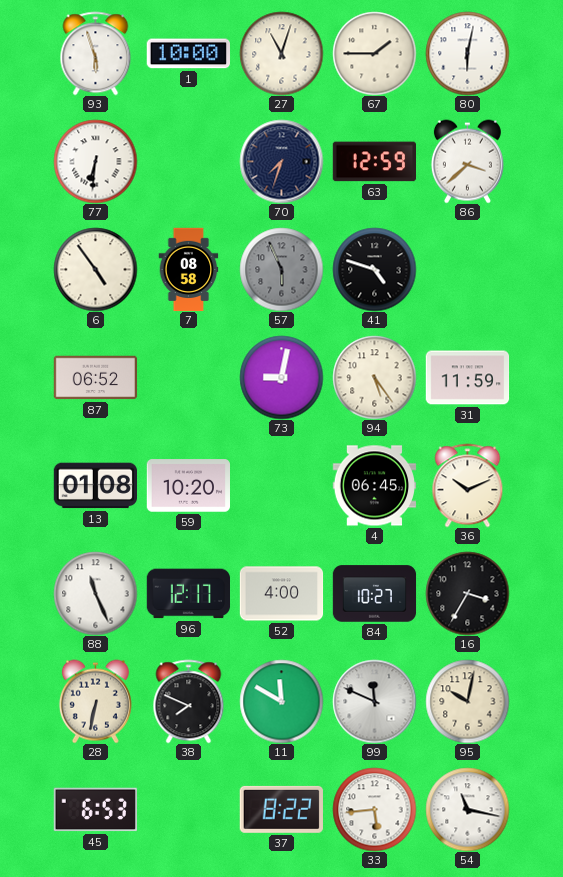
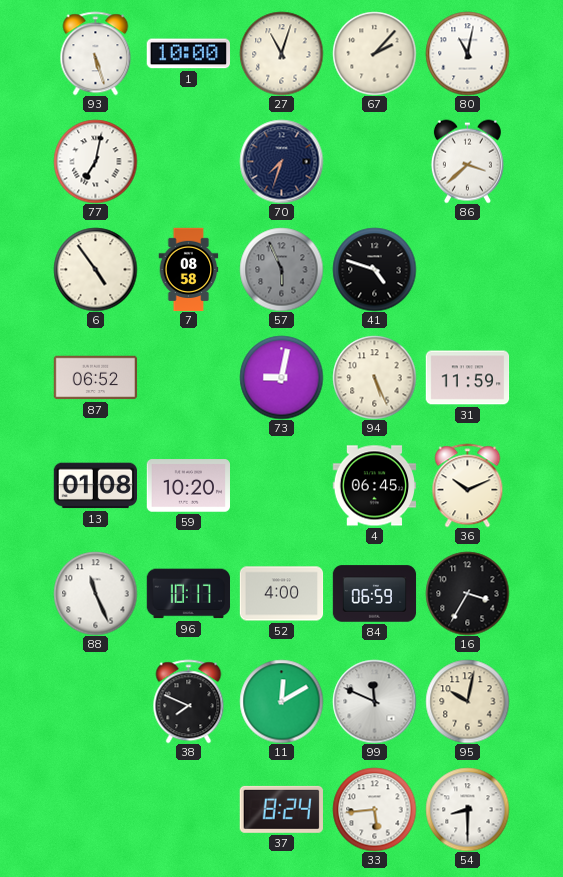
93: 5:57 -> 5:27 (96, 53)
67: 1:45 -> 2:07 (374, 53)
80: 6:02 -> 11:02 (467, 53)
77: 6:31 -> 7:02 (95, 161)
63: 12:59 -> none (374, 162)
94: 5:24 -> 5:26 (374, 377)
96: 12:17 -> 10:17 (188, 594)
84: 10:27 -> 06:59 (374, 594)
28: 6:32 -> none (95, 701)
11: 11:50 -> 12:10 (281, 701)
45: 6:53 -> none (95, 810)
37: 8:22 -> 8:24 (281, 809)
54: 11:17 -> 8:30 (467, 809)
